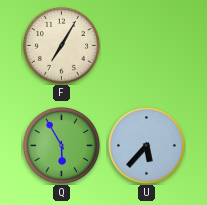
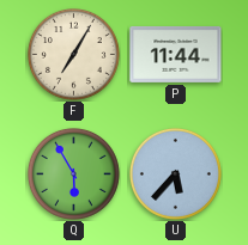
P: none -> 11:44 (176, 54)
